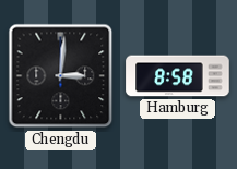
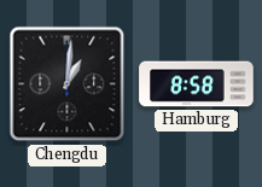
Chengdu: 3:01 -> 1:01 (68, 84)
